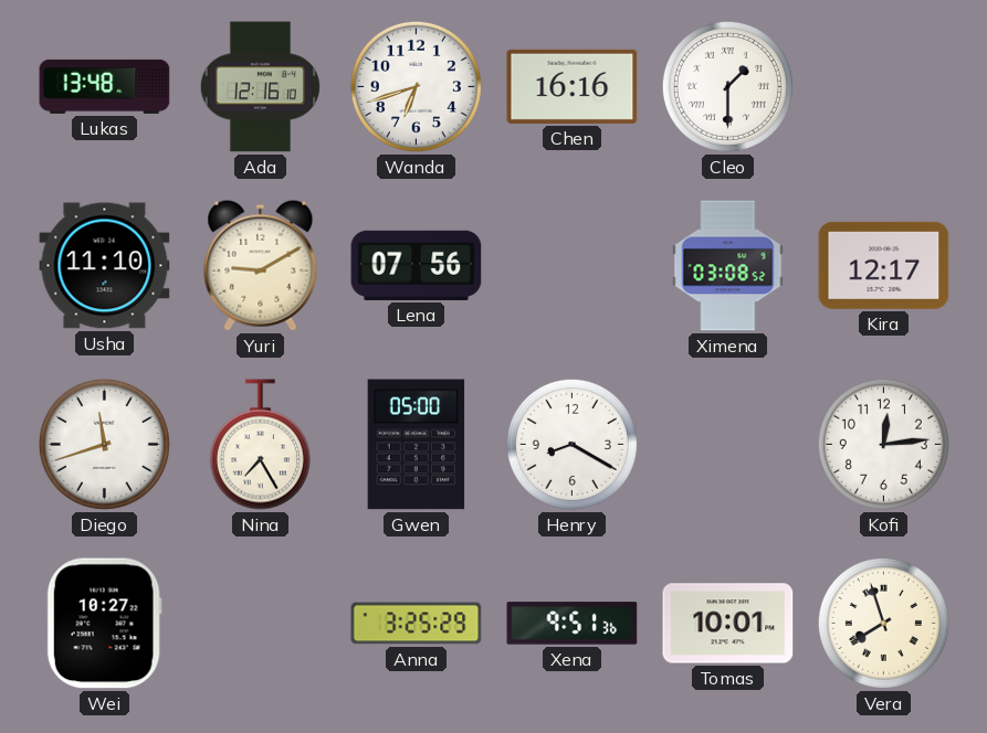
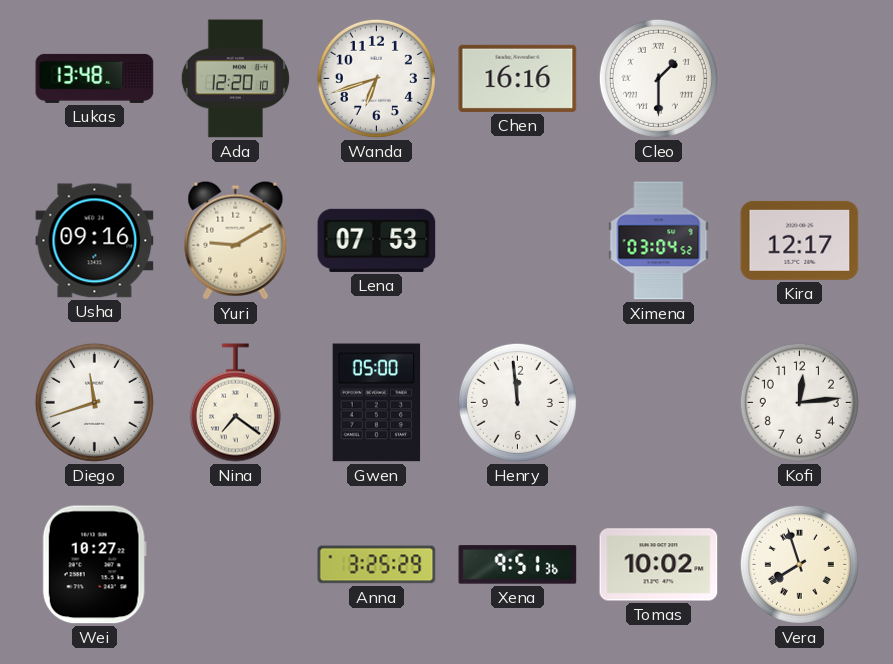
Ada: 12:16 -> 12:20 (235, 79)
Usha: 11:10 -> 09:16 (95, 241)
Lena: 07:56 -> 07:53 (377, 240)
Ximena: 03:08 -> 03:04 (659, 241)
Nina: 7:25 -> 7:21 (235, 403)
Henry: 8:20 -> 11:59 (517, 402)
Tomas: 10:01 -> 10:02 (659, 565)
